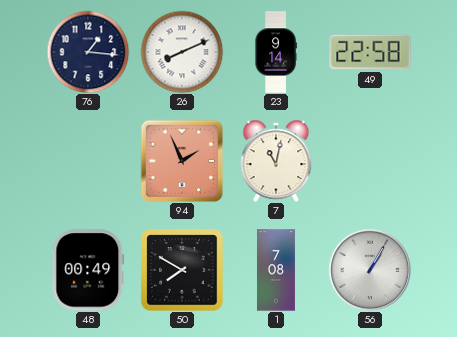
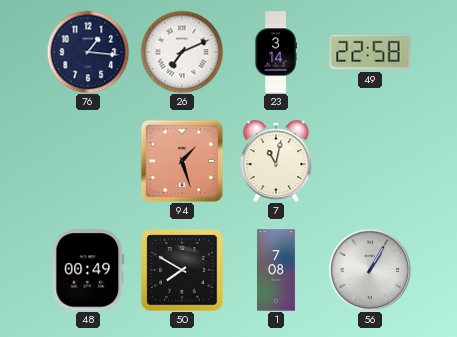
26: 8:11 -> 7:11 (182, 52)
23: 9:14 -> 3:14 (276, 52)
94: 1:56 -> 1:27 (182, 161)
